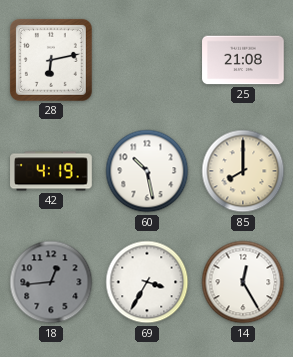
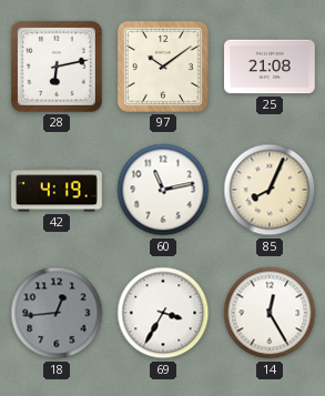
97: none -> 10:09 (163, 67)
60: 10:28 -> 11:13 (163, 190)
85: 8:00 -> 8:04 (270, 190)
